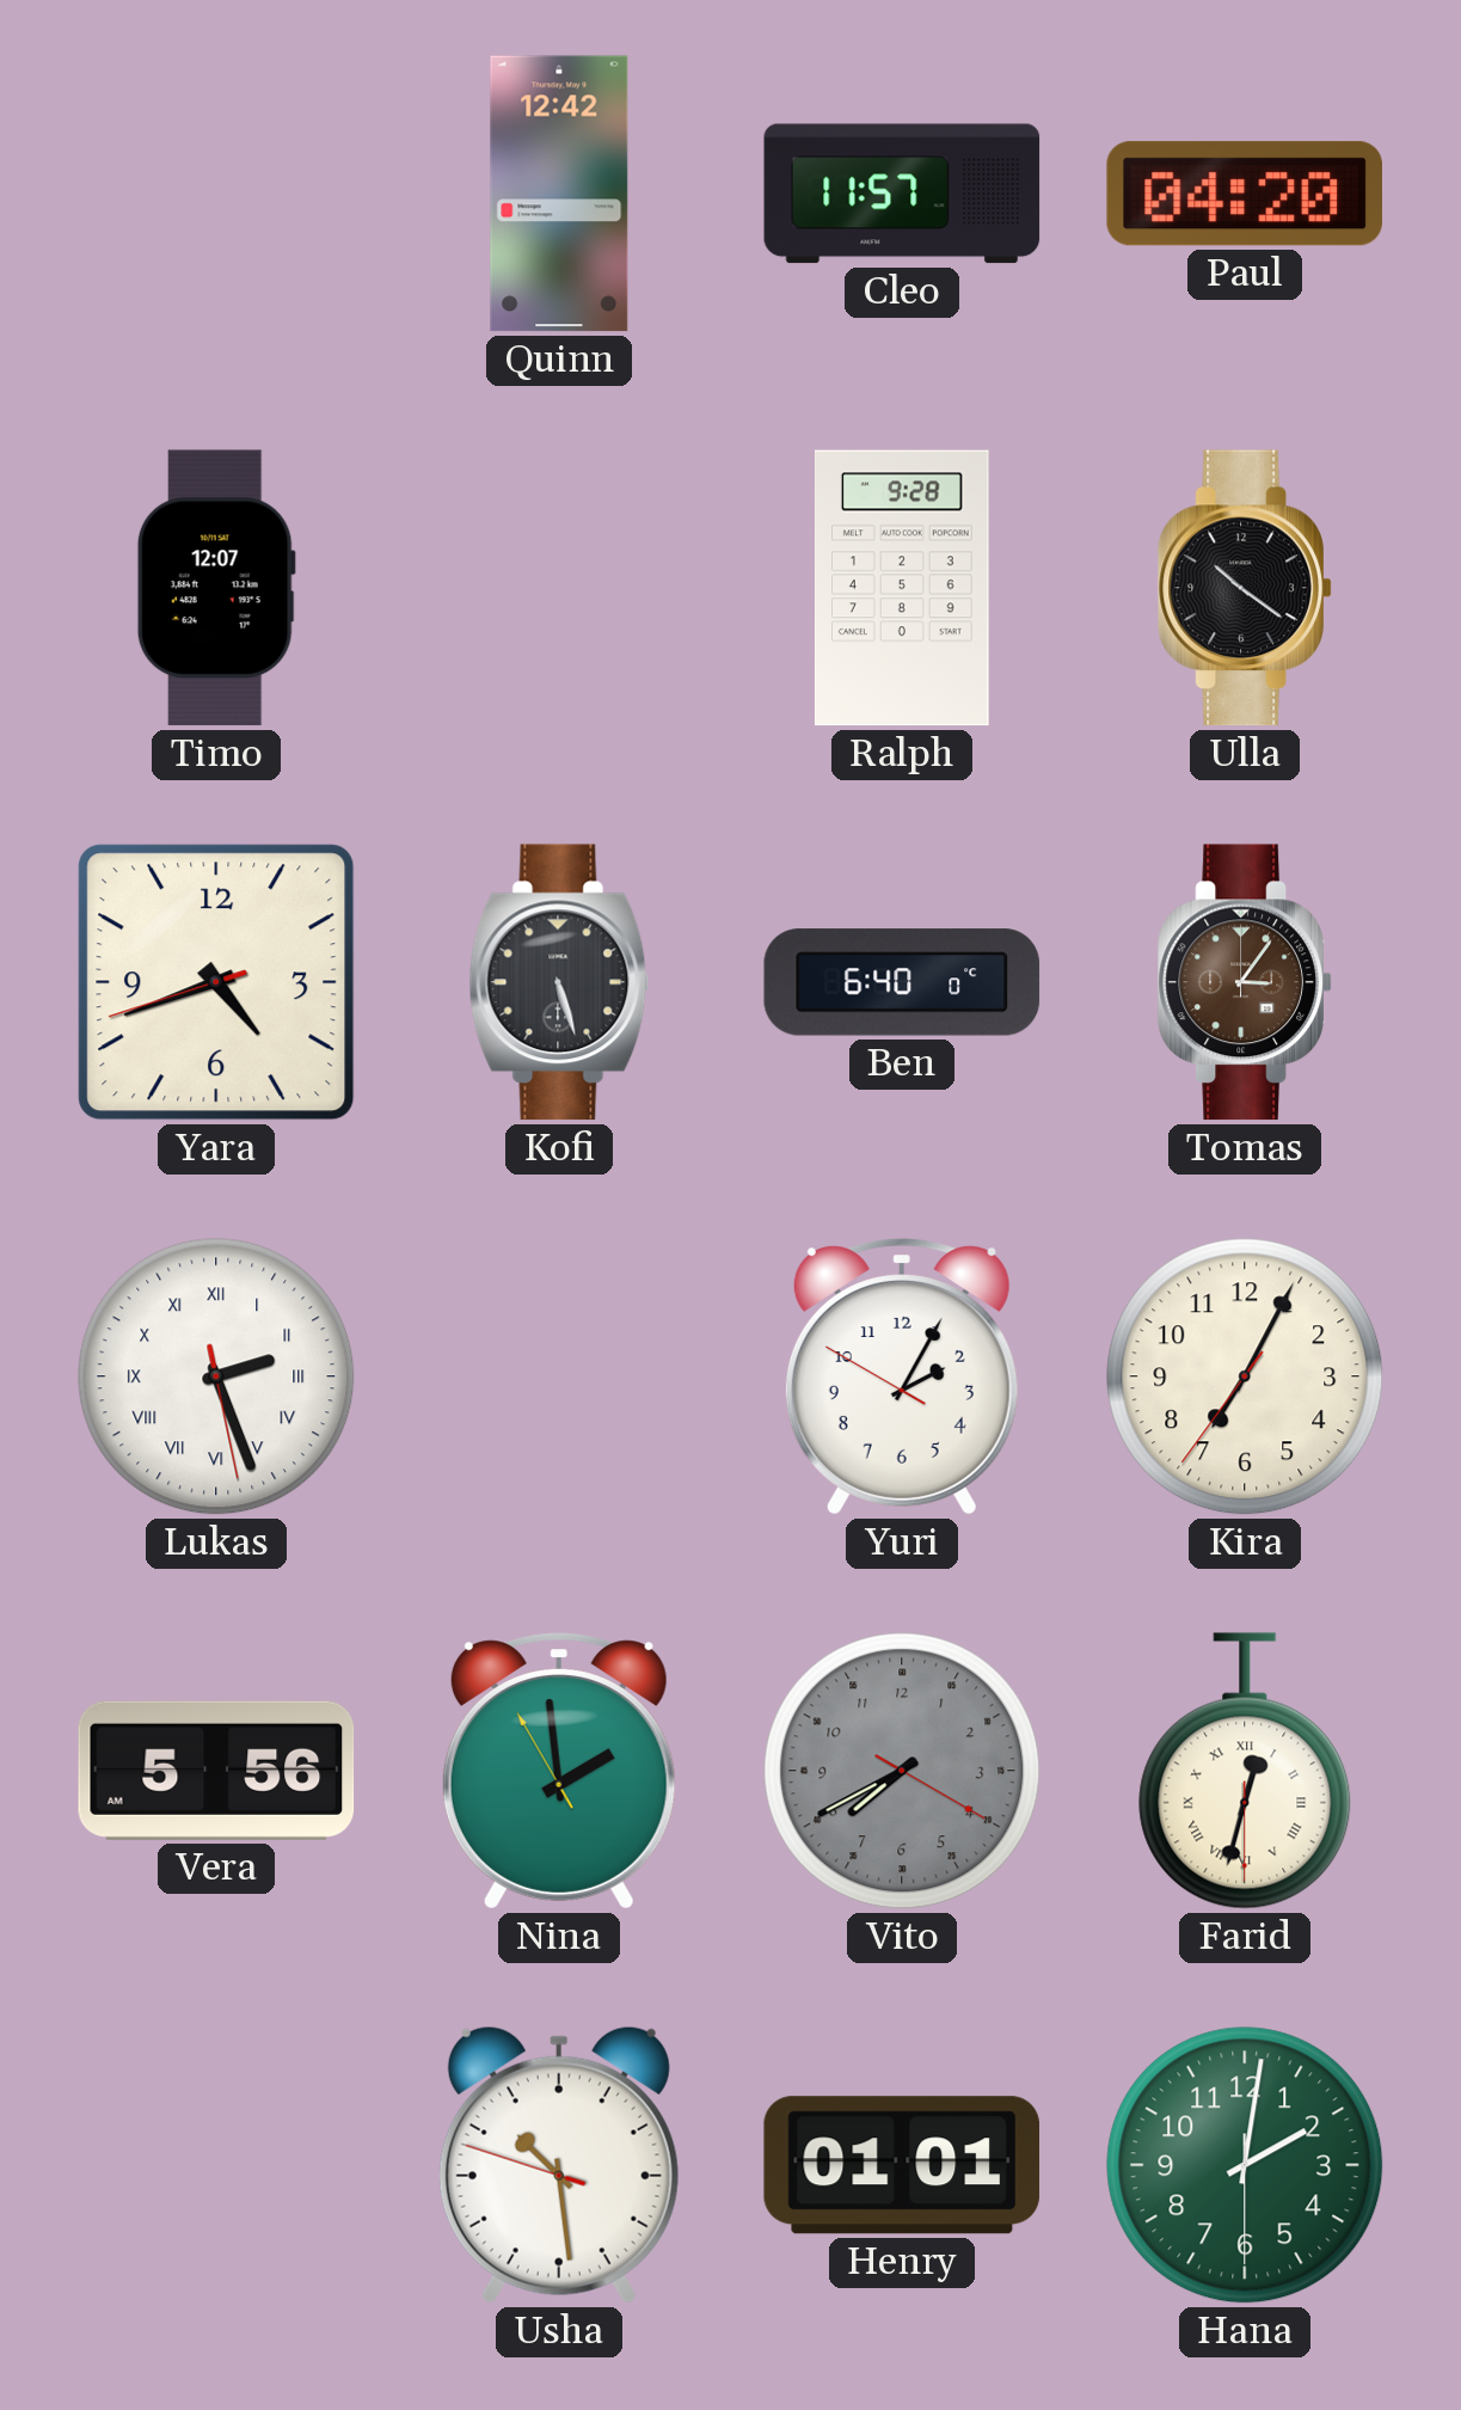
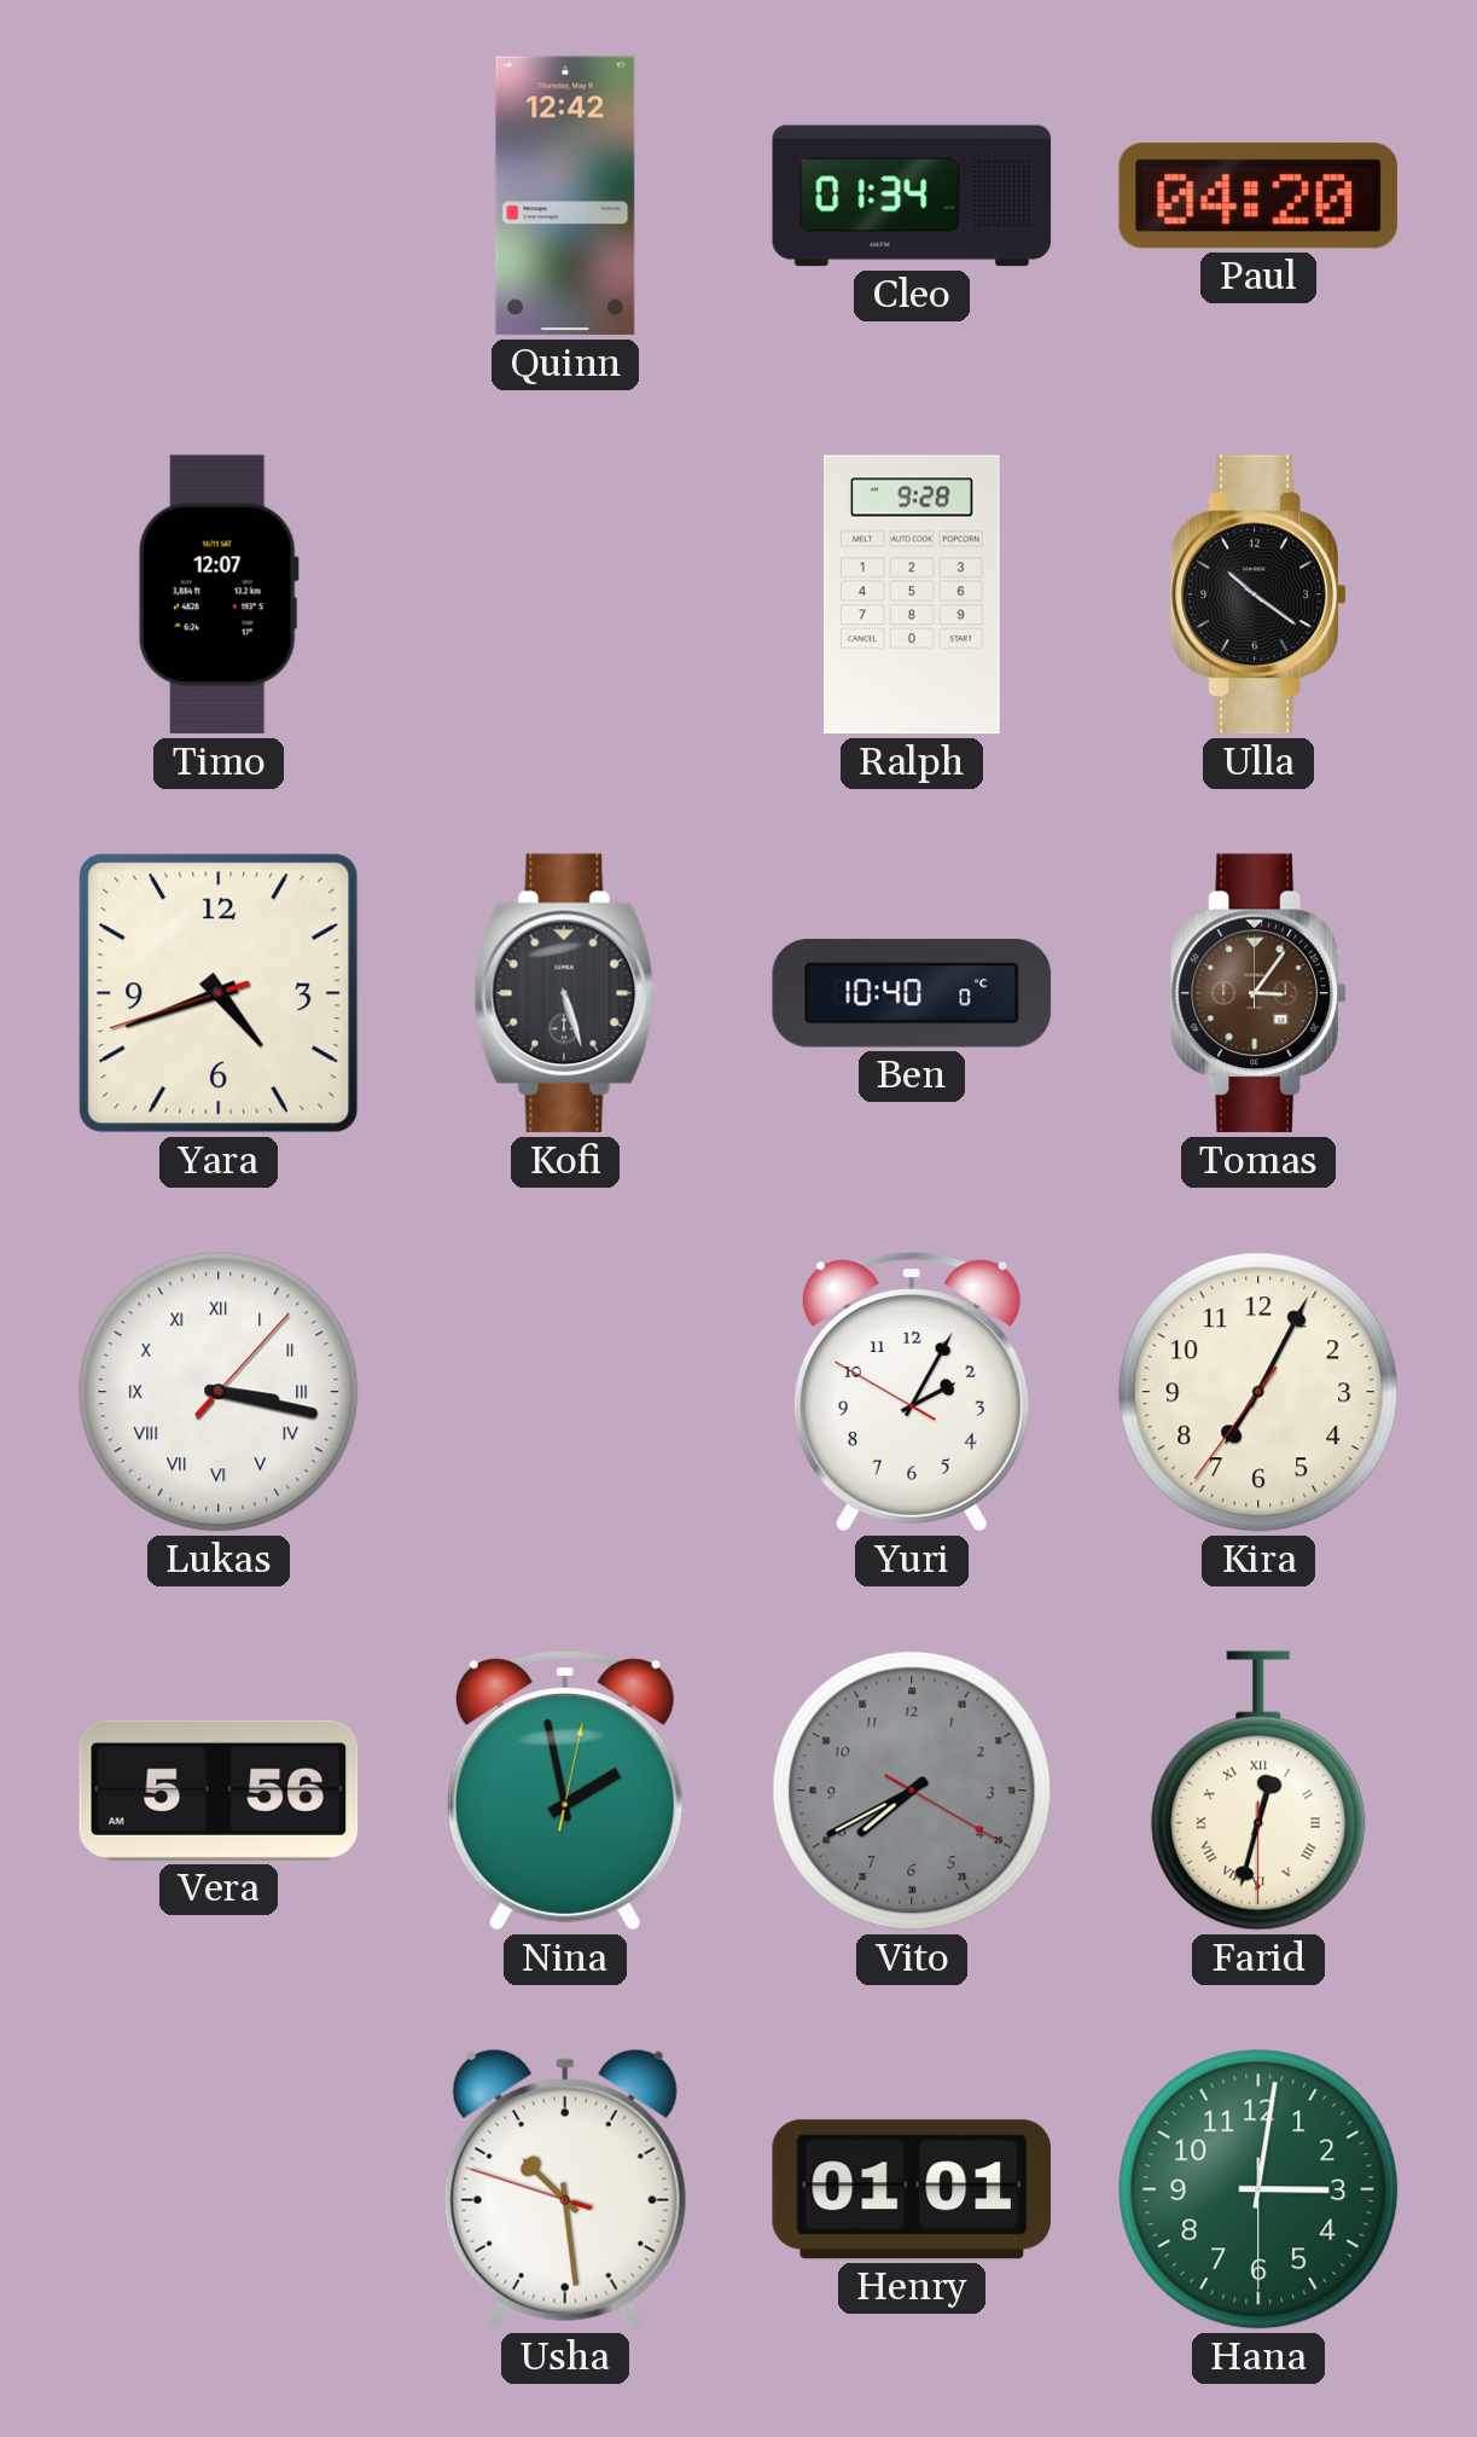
Cleo: 11:57 -> 01:34 (912, 196)
Ben: 6:40 -> 10:40 (912, 993)
Lukas: 2:26 -> 3:17 (219, 1392)
Nina: 1:58:55 -> 1:58:02 (565, 1791)
Hana: 2:01 -> 3:01 (1258, 2189)
